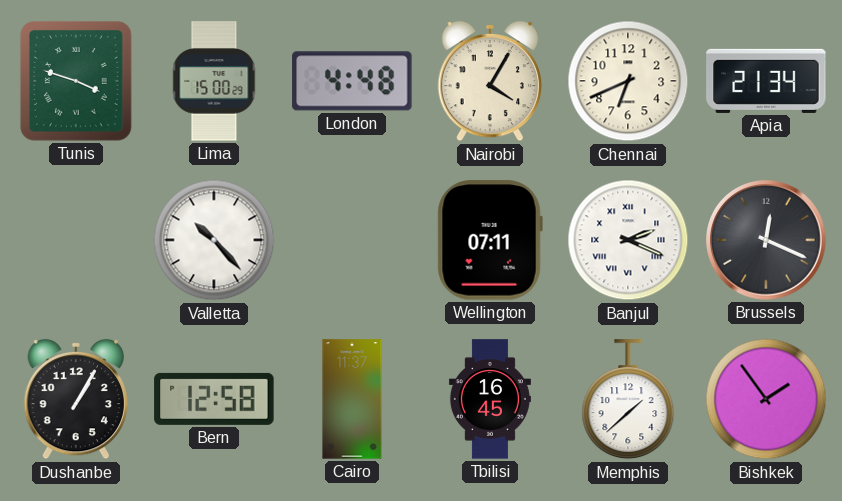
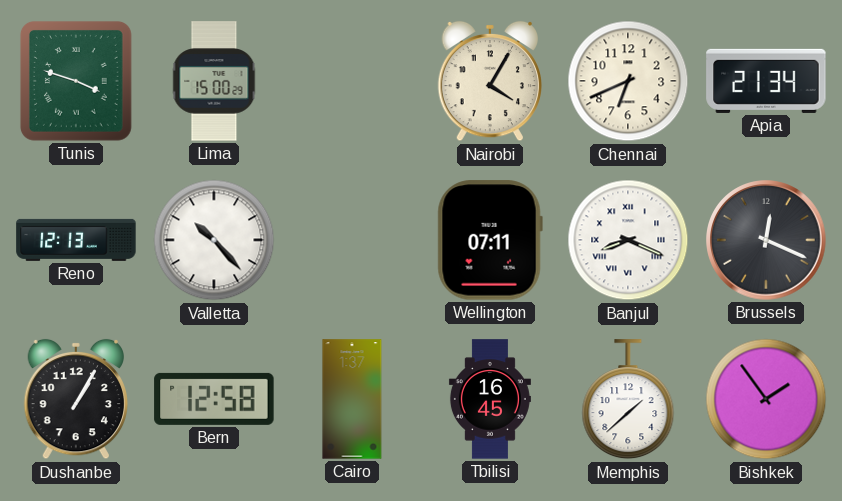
London: 4:48 -> none (352, 81)
Reno: none -> 12:13 (76, 240)
Banjul: 2:19 -> 8:19 (628, 240)
Cairo: 11:37 -> 1:37 (352, 399)
